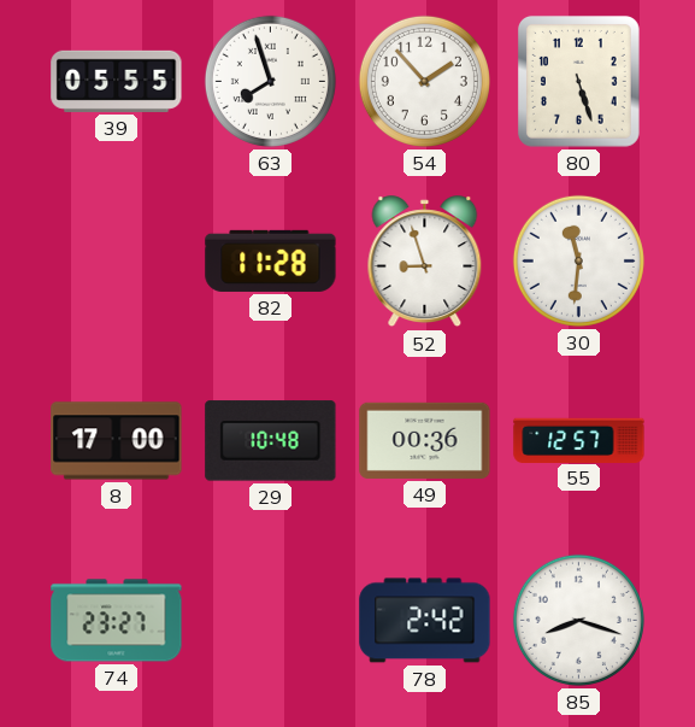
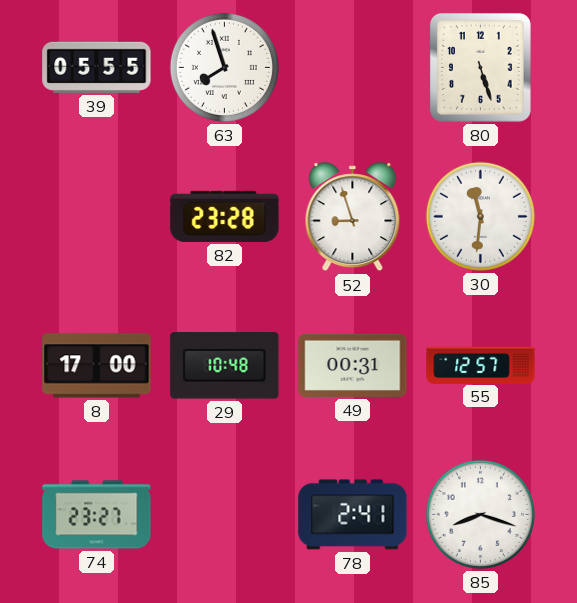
54: 1:53 -> none (424, 81)
82: 11:28 -> 23:28 (225, 216)
49: 00:36 -> 00:31 (353, 365)
78: 2:42 -> 2:41 (353, 515)
